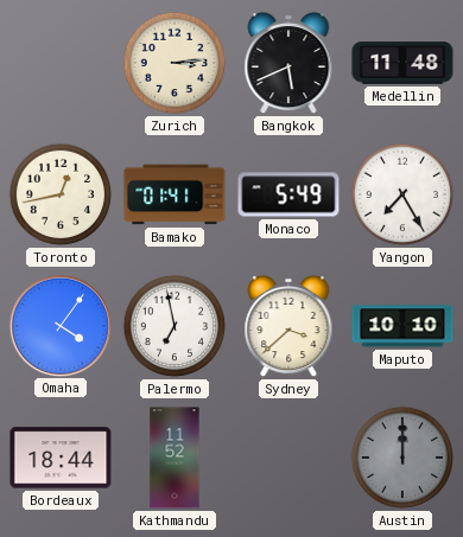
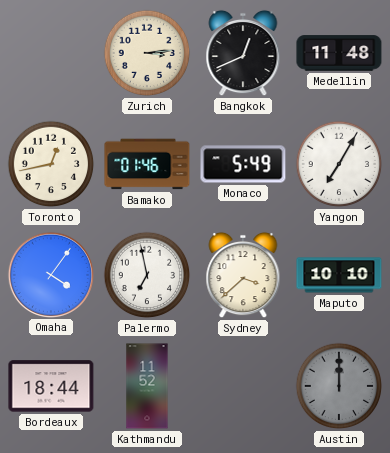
Bangkok: 5:41 -> 12:41 (243, 53)
Bamako: 01:41 -> 01:46 (147, 164)
Yangon: 7:25 -> 7:05 (339, 164)
